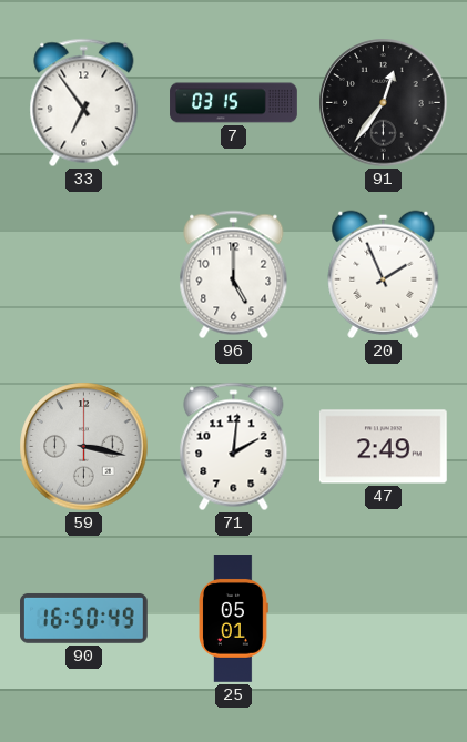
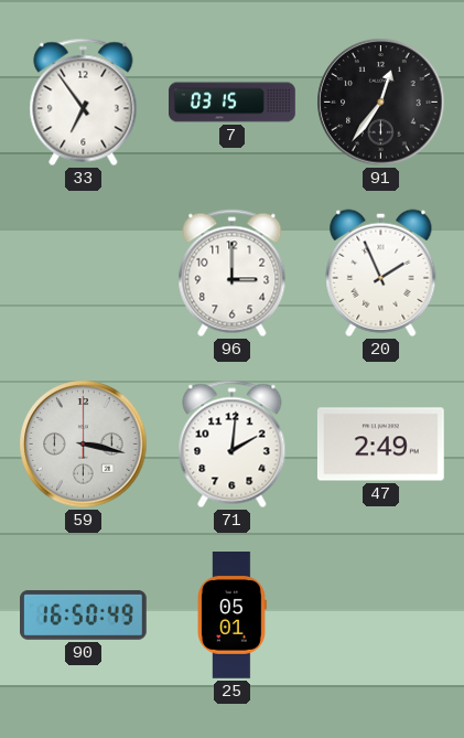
96: 5:00 -> 3:00 (233, 274)
